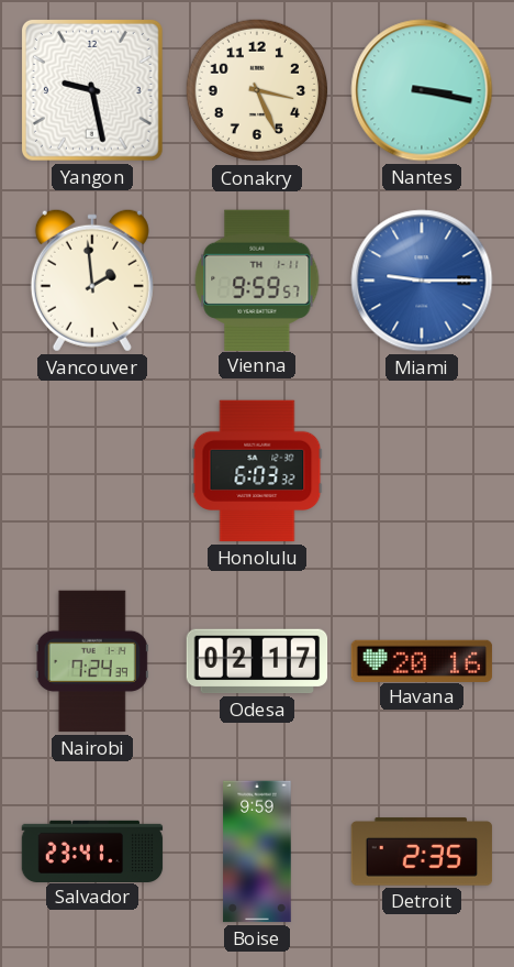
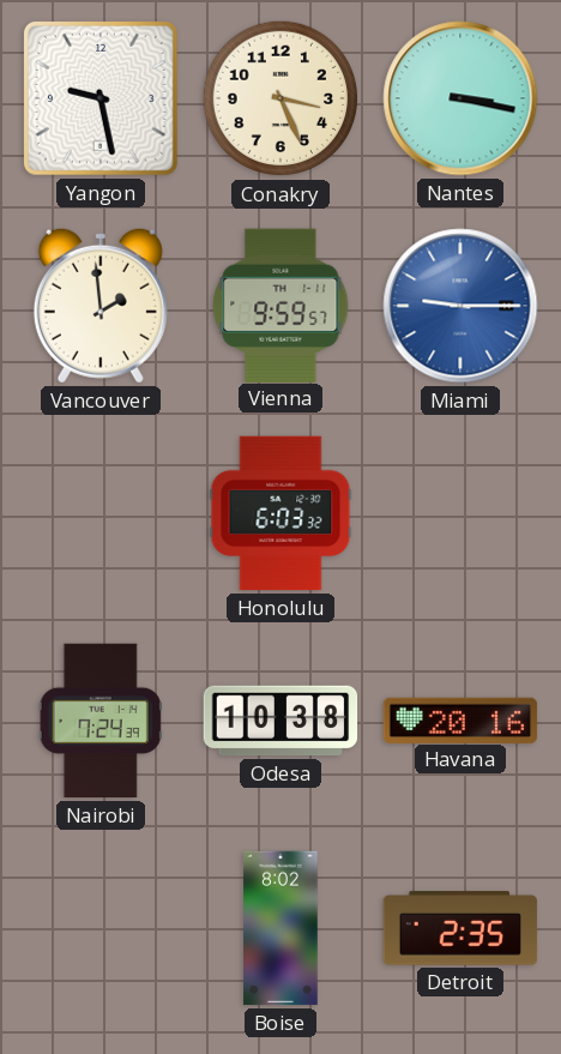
Odesa: 02:17 -> 10:38 (280, 721)
Salvador: 23:41 -> none (92, 850)
Boise: 9:59 -> 8:02 (280, 928)
